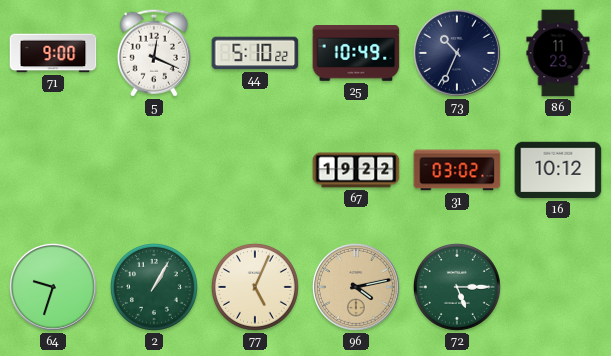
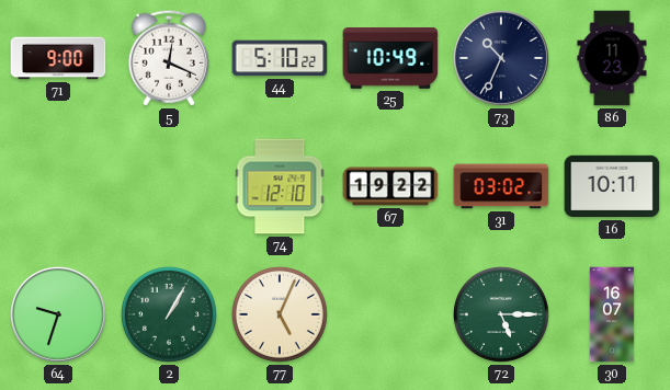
74: none -> 12:10 (280, 186)
16: 10:12 -> 10:11 (612, 186)
96: 4:13 -> none (356, 287)
30: none -> 16:07 (612, 314)
